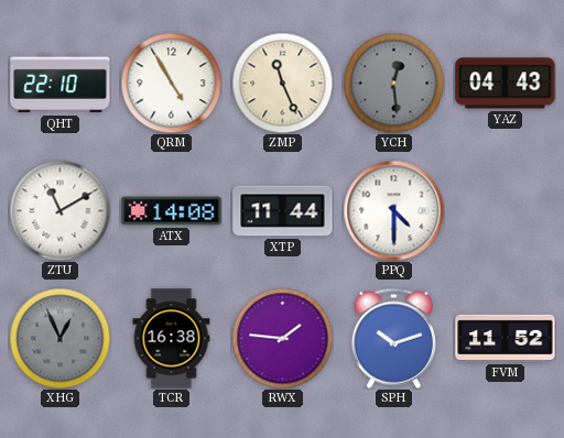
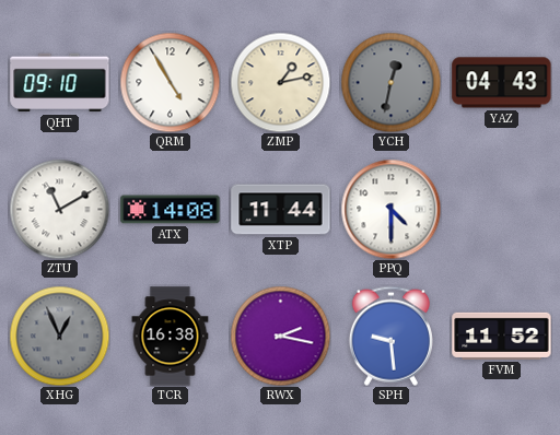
QHT: 22:10 -> 09:10 (60, 83)
ZMP: 11:26 -> 1:13 (280, 82)
YCH: 12:29 -> 12:32 (390, 82)
RWX: 1:46 -> 2:17 (280, 336)
SPH: 10:12 -> 9:29 (390, 336)
